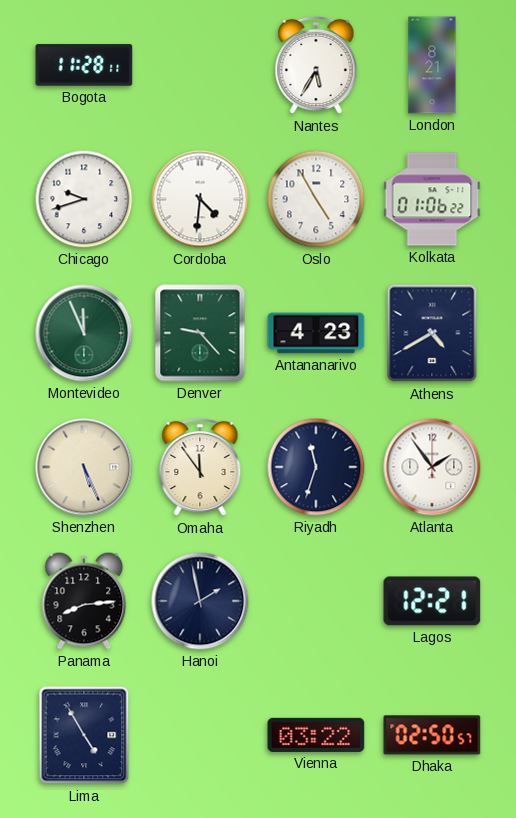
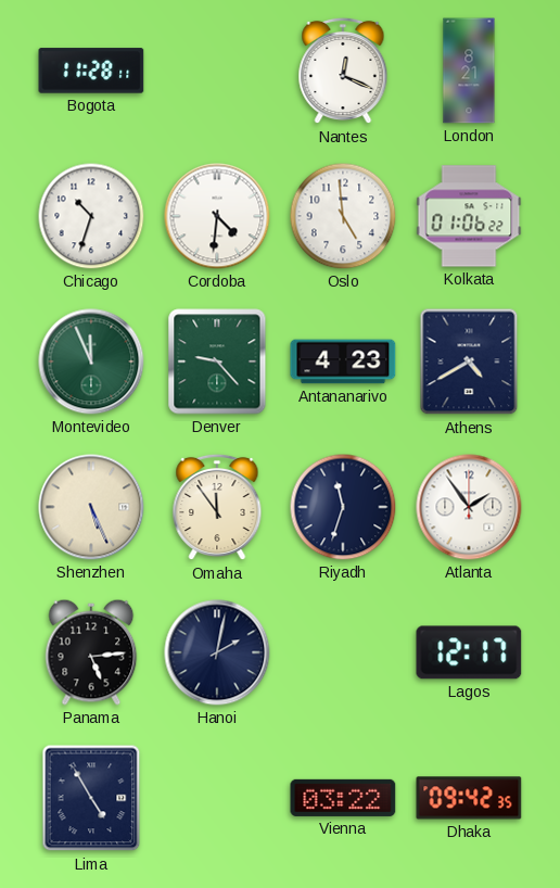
Nantes: 5:35 -> 12:19 (343, 71)
Chicago: 9:42 -> 10:33 (91, 216)
Oslo: 4:55 -> 4:59 (343, 216)
Panama: 8:14 -> 5:14 (91, 652)
Hanoi: 1:58 -> 2:02 (217, 652)
Lagos: 12:21 -> 12:17 (469, 652)
Dhaka: 02:50 -> 09:42 (469, 798)
